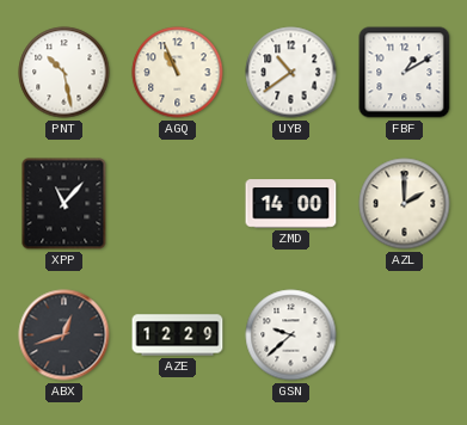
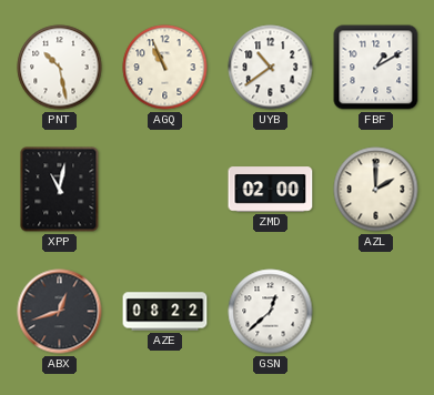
XPP: 11:07 -> 11:02 (60, 190)
ZMD: 14:00 -> 02:00 (271, 190)
AZE: 12:29 -> 08:22 (165, 312)
GSN: 9:38 -> 12:38 (271, 312)
